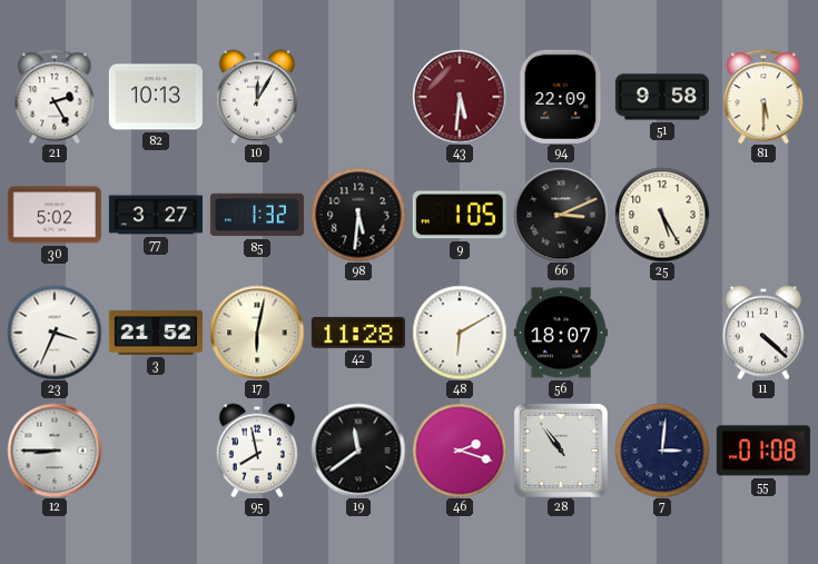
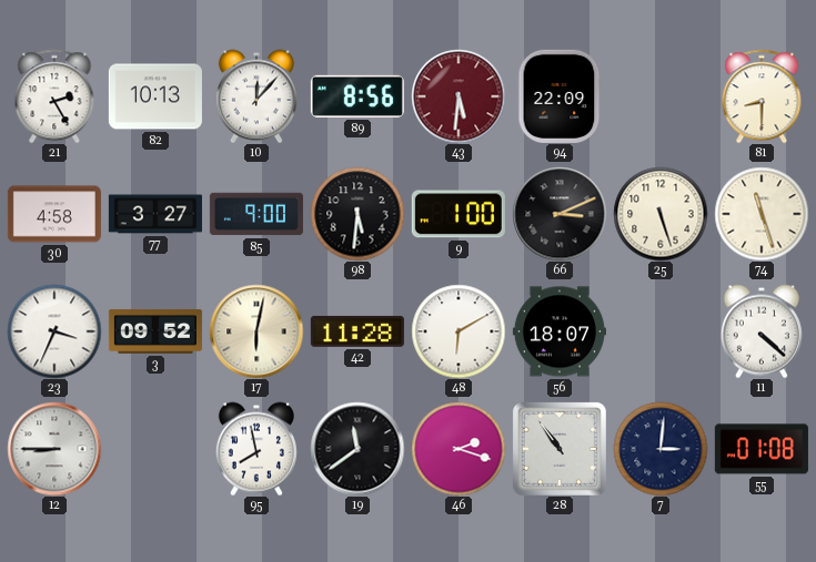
10: 12:05 -> 12:07 (256, 96)
89: none -> 8:56 (357, 96)
51: 9:58 -> none (662, 97)
81: 5:30 -> 8:30 (762, 96)
30: 5:02 -> 4:58 (54, 214)
85: 1:32 -> 9:00 (256, 214)
9: 1:05 -> 1:00 (459, 214)
25: 5:25 -> 5:27 (661, 214)
74: none -> 11:27 (762, 214)
3: 21:52 -> 09:52 (155, 331)
